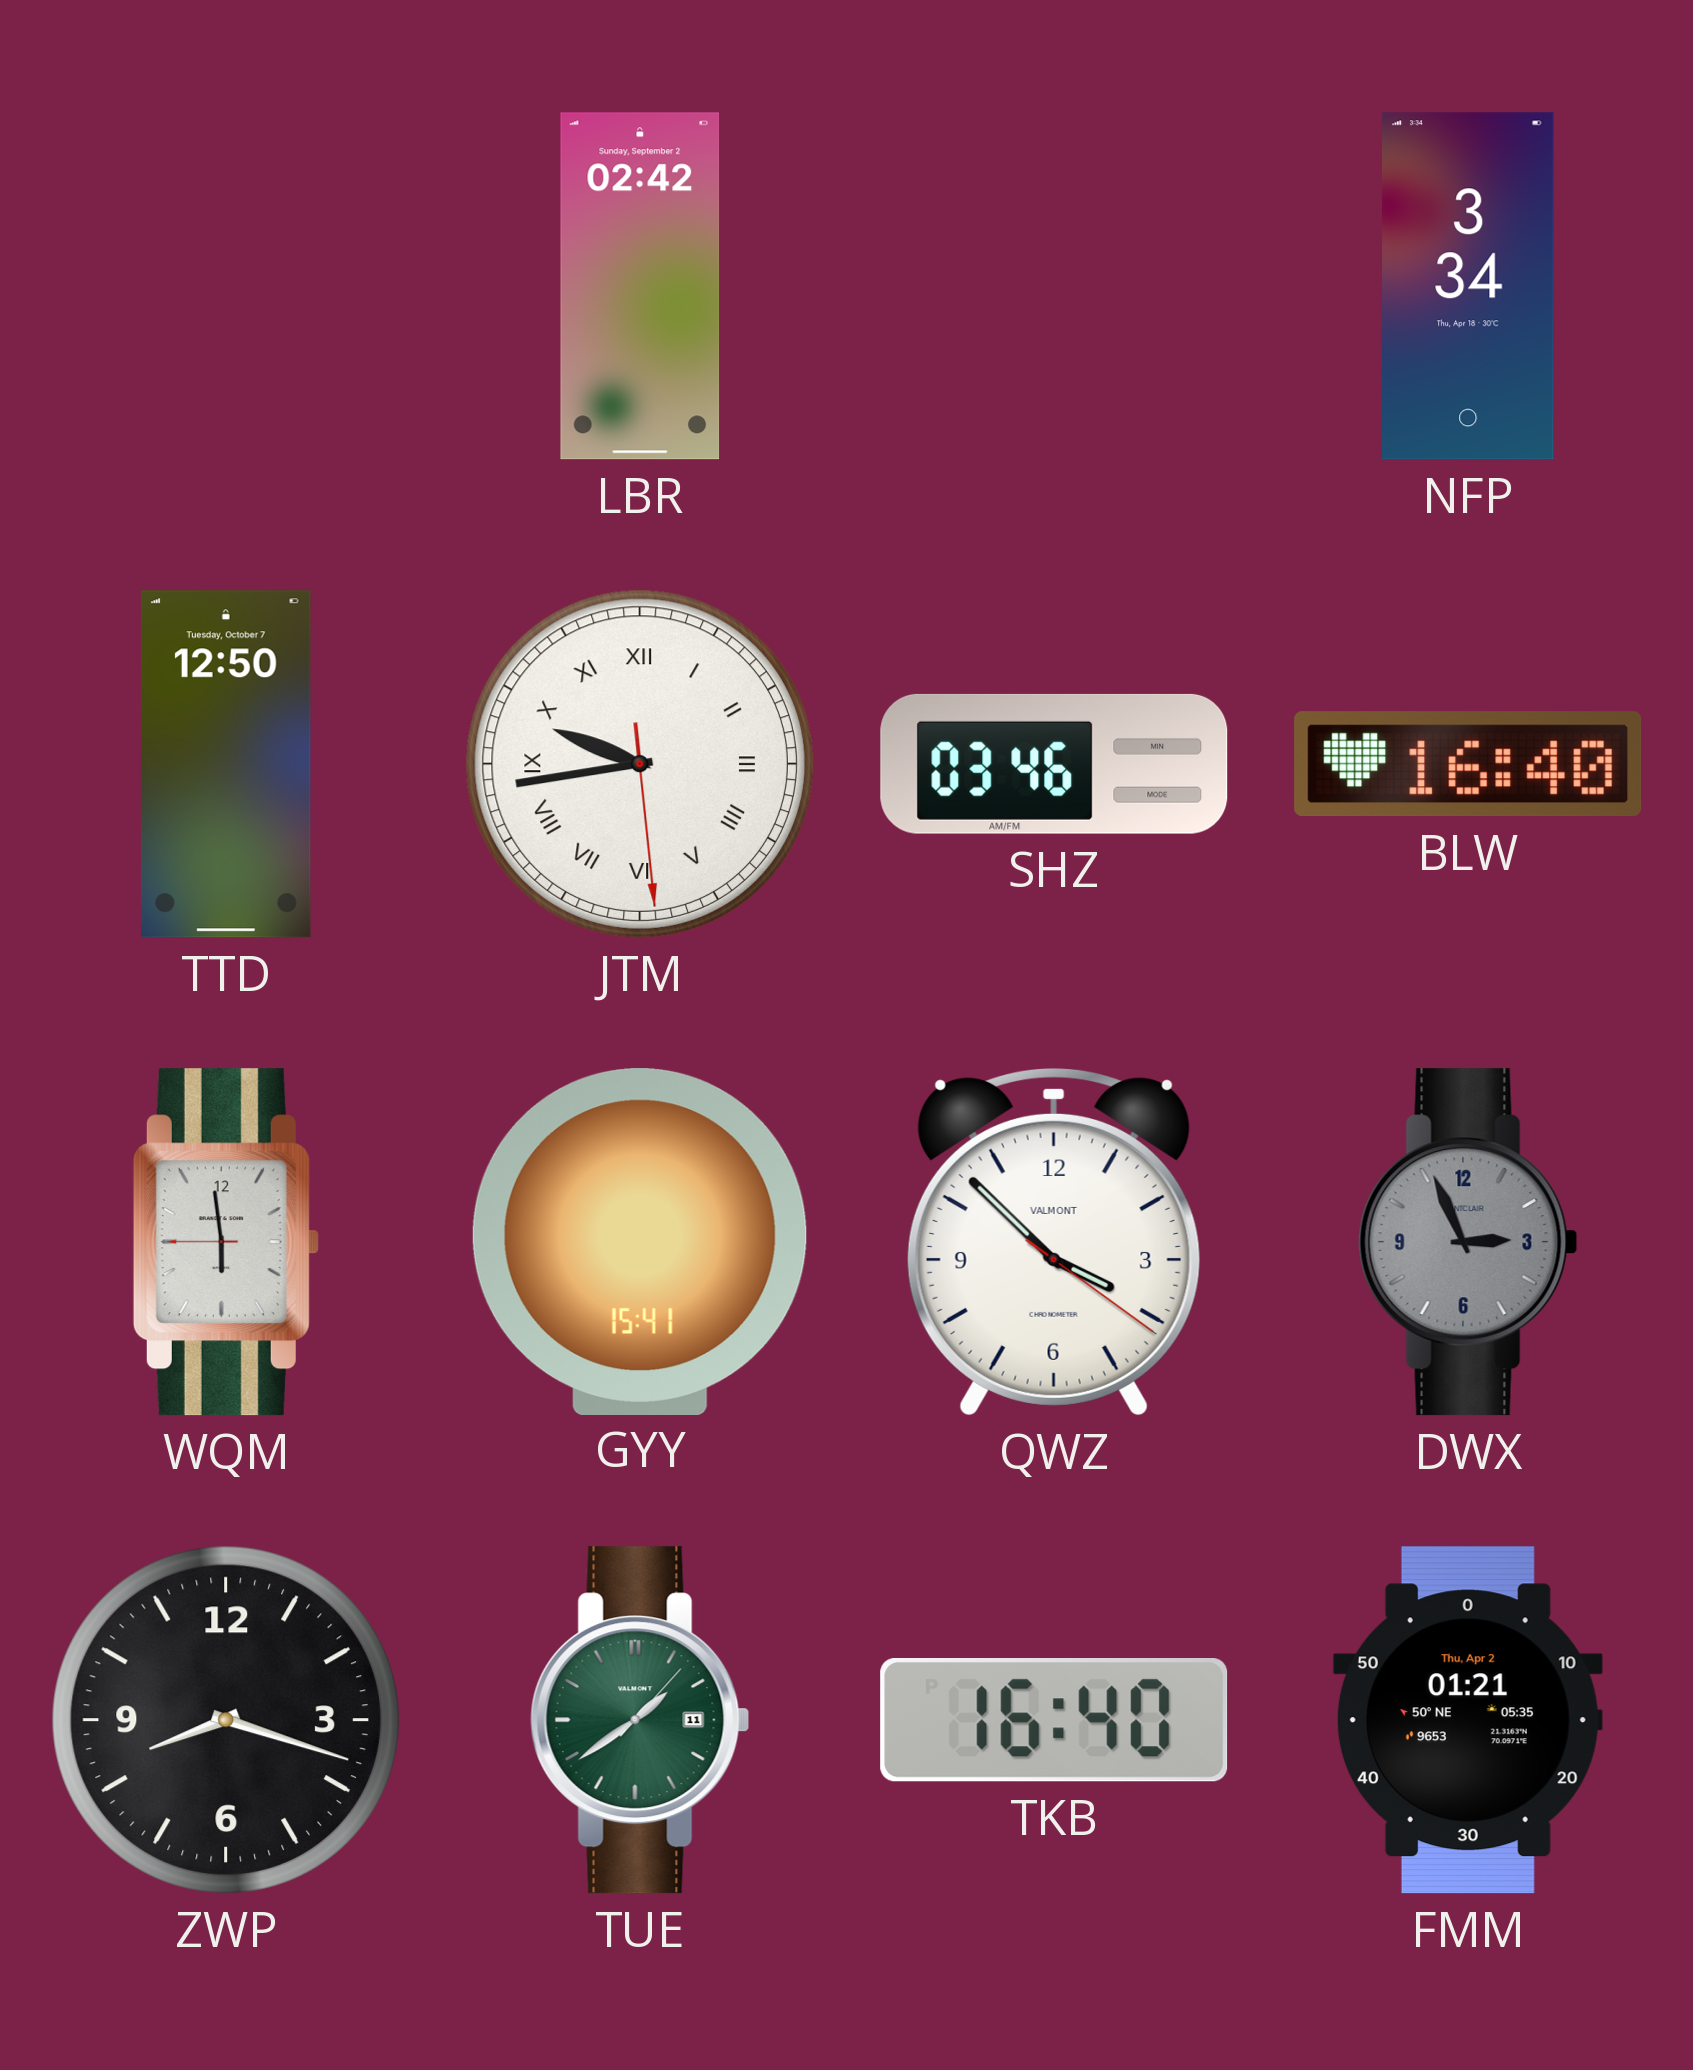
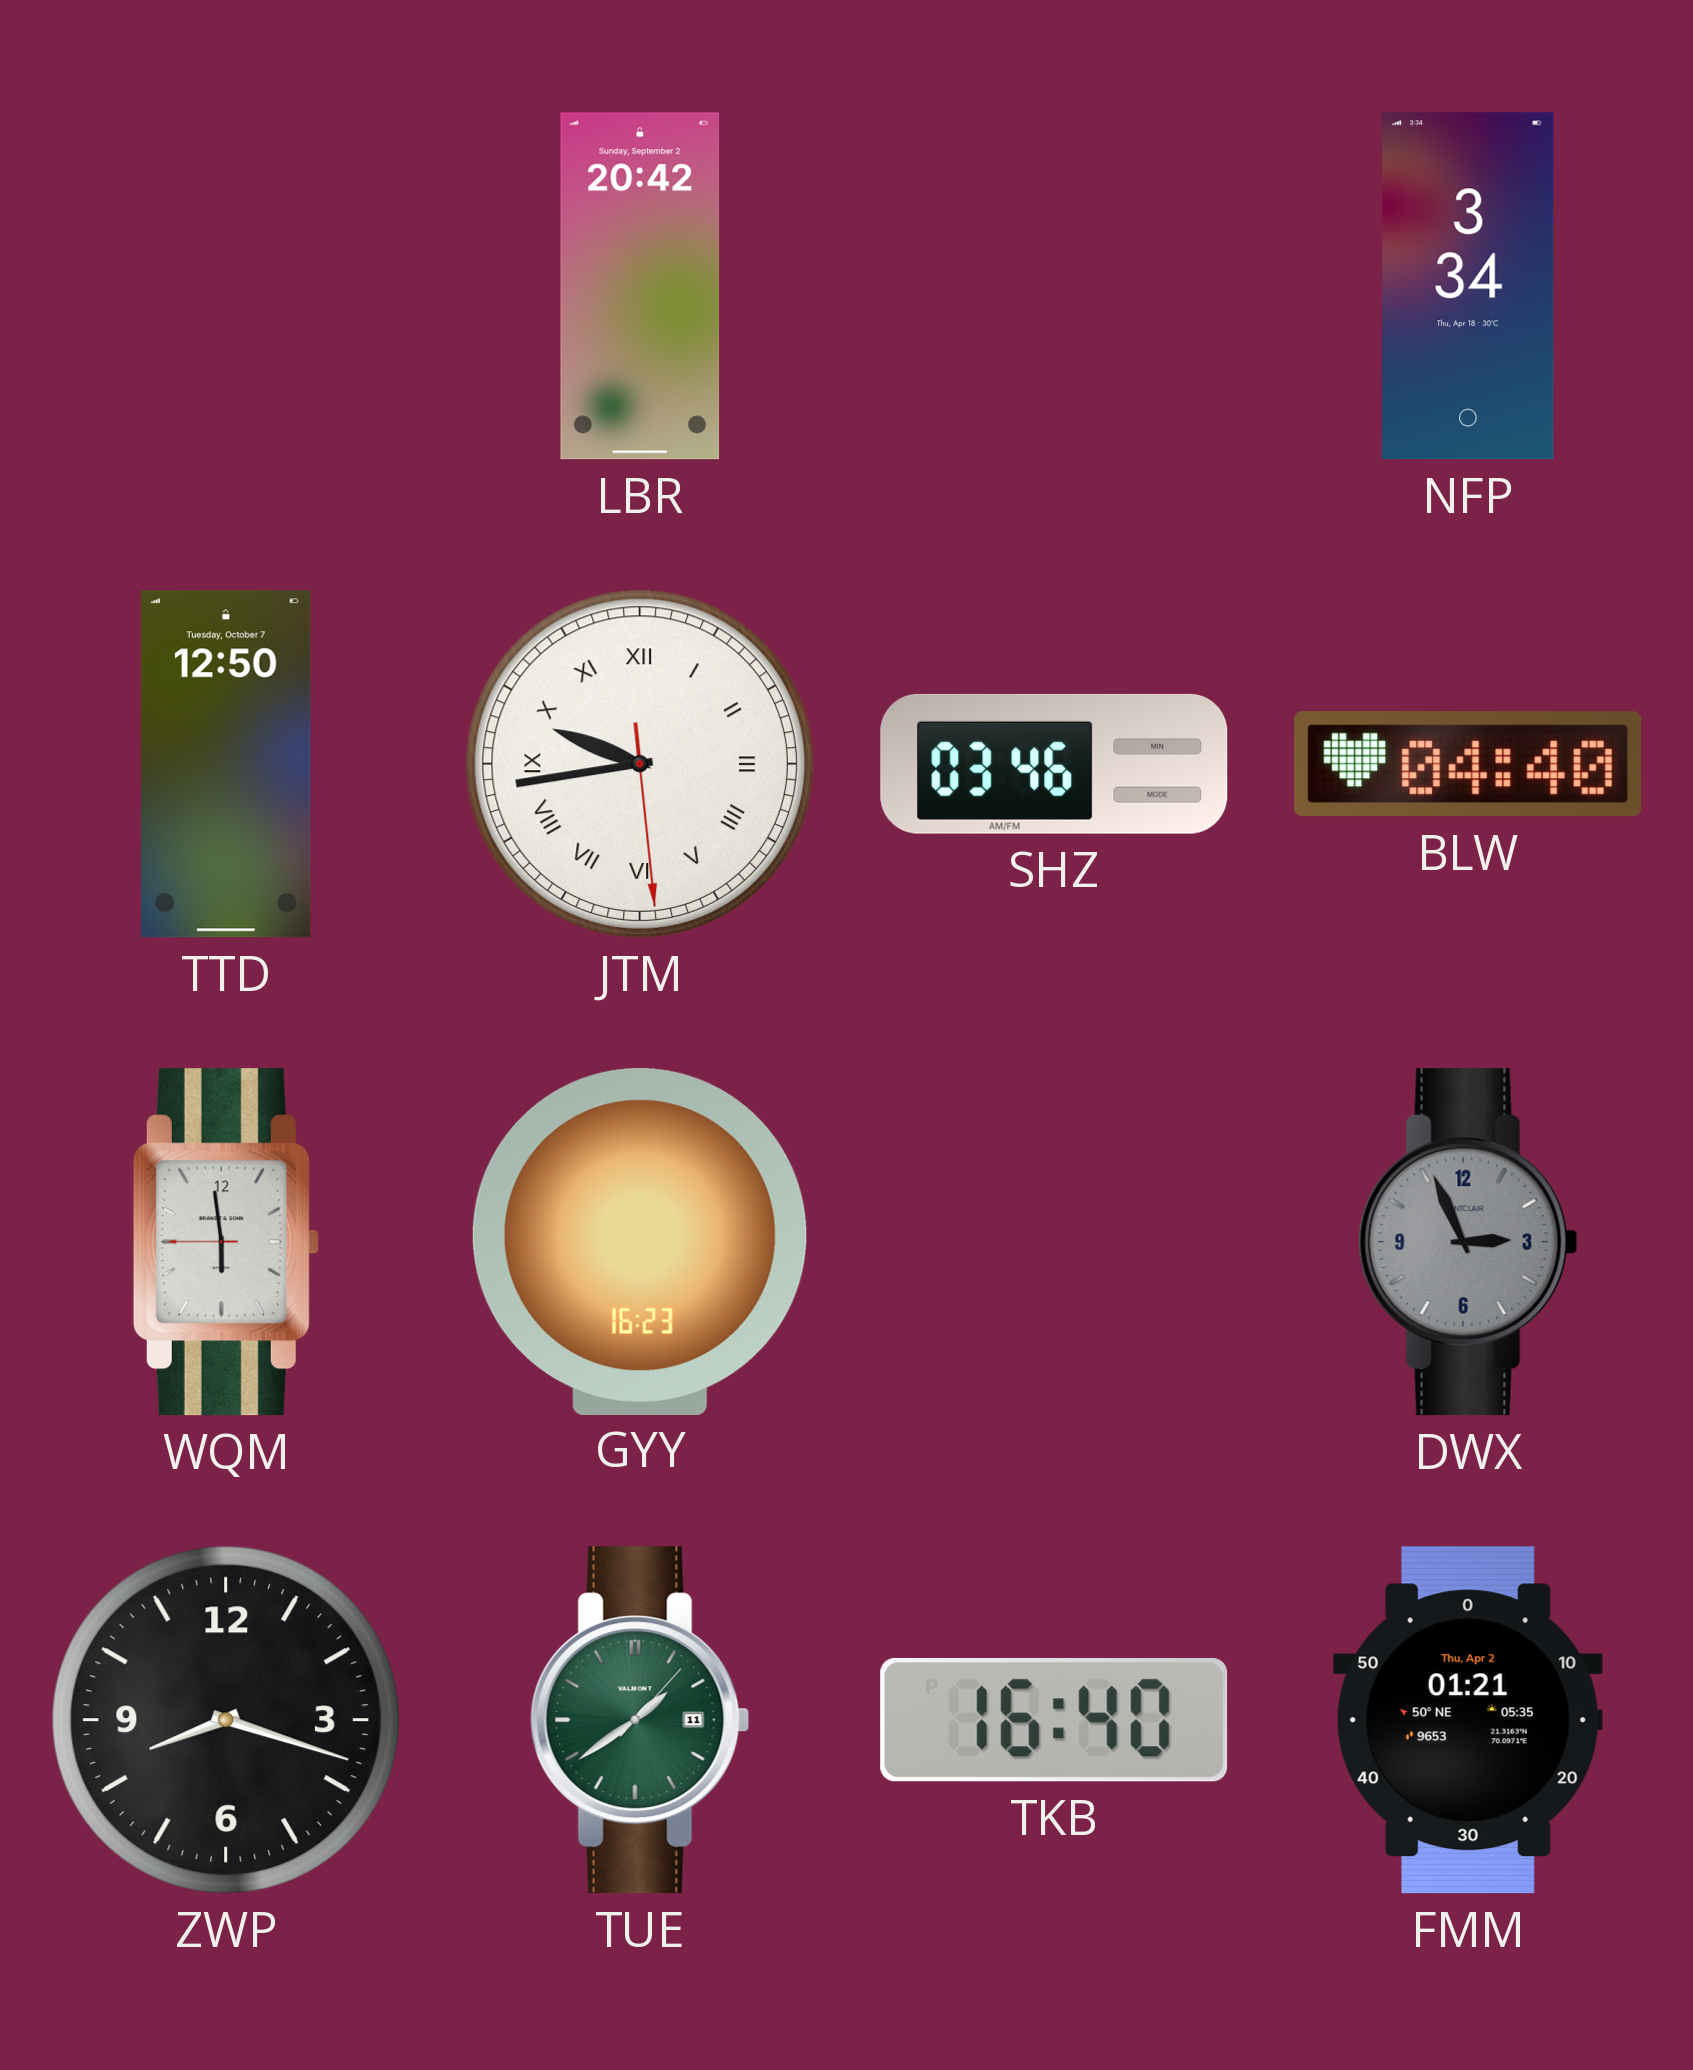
LBR: 02:42 -> 20:42 (640, 286)
BLW: 16:40 -> 04:40 (1468, 764)
GYY: 15:41 -> 16:23 (640, 1241)
QWZ: 3:52 -> none (1054, 1243)
